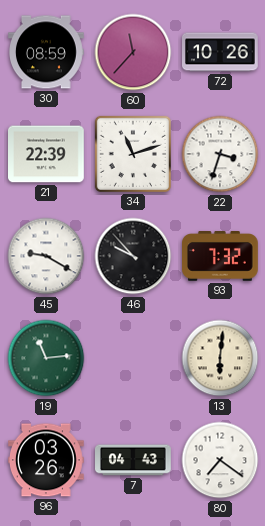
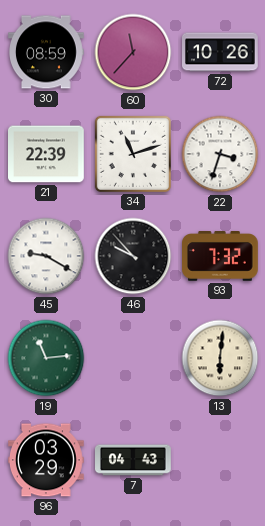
96: 03:26 -> 03:29 (47, 460)
80: 7:21 -> none (220, 460)
